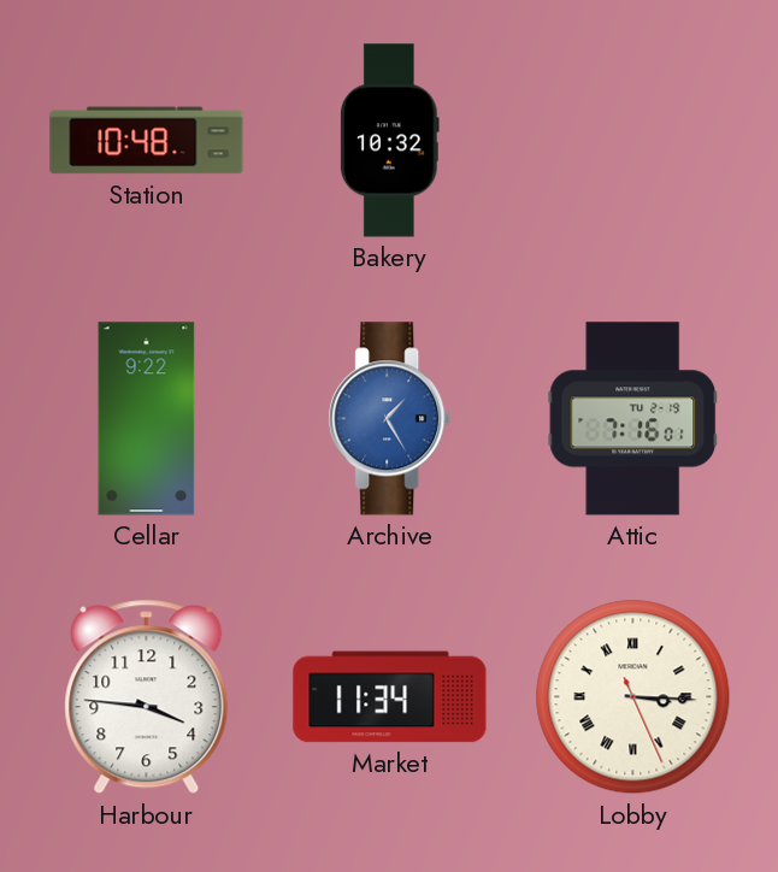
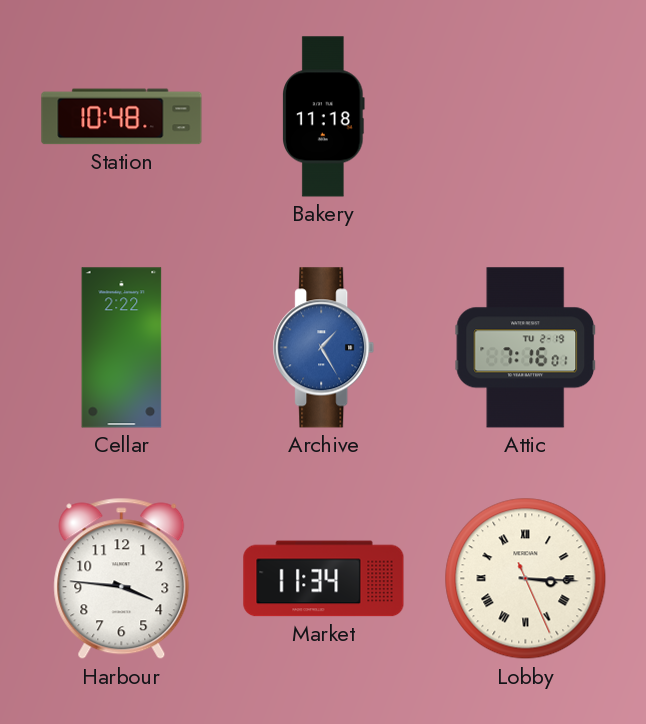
Bakery: 10:32 -> 11:18 (324, 117)
Cellar: 9:22 -> 2:22 (122, 348)
